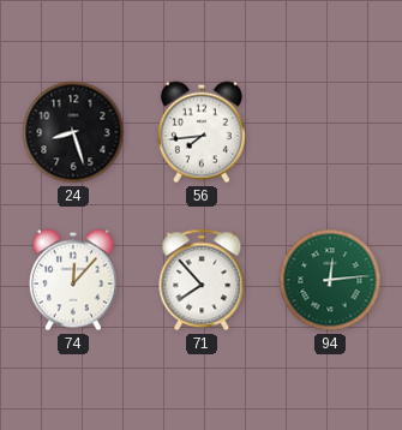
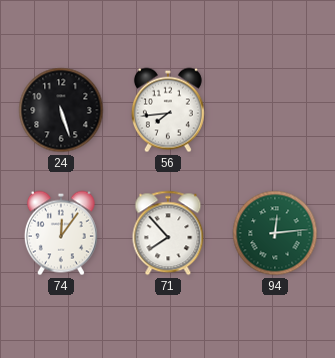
24: 8:27 -> 5:27 (61, 110)
74: 12:07 -> 12:06 (61, 233)
